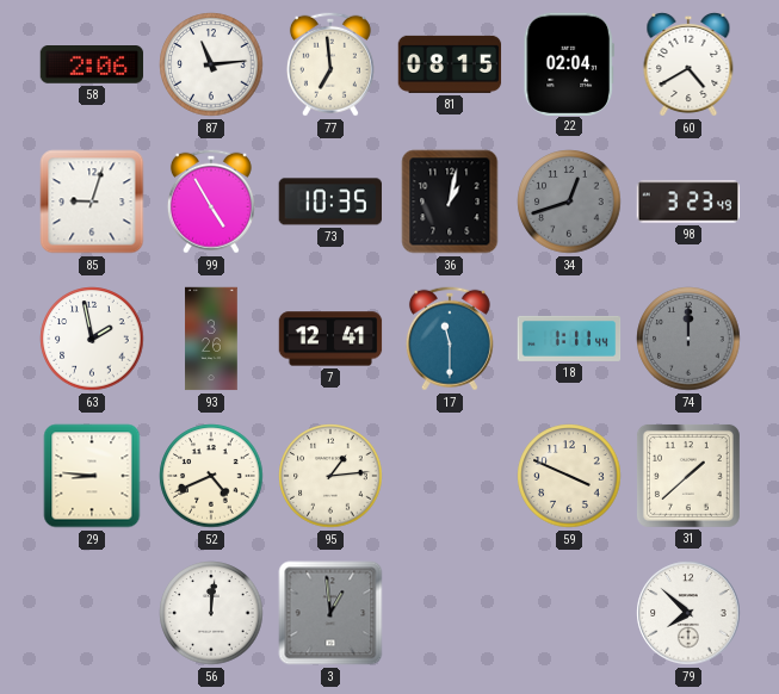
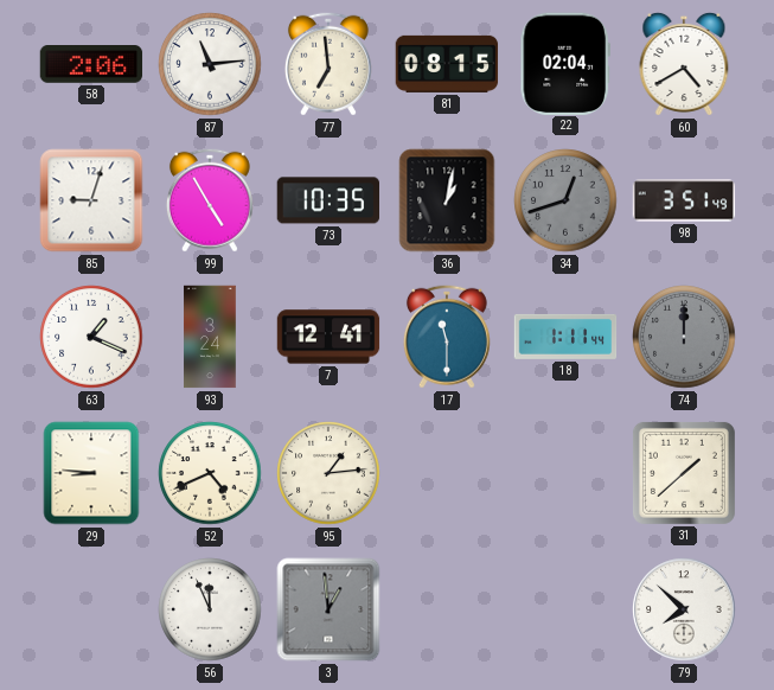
98: 3:23 -> 3:51 (684, 200)
63: 1:58 -> 1:19 (91, 337)
93: 3:26 -> 3:24 (210, 337)
59: 3:49 -> none (569, 476)
56: 12:01 -> 11:56 (210, 609)
